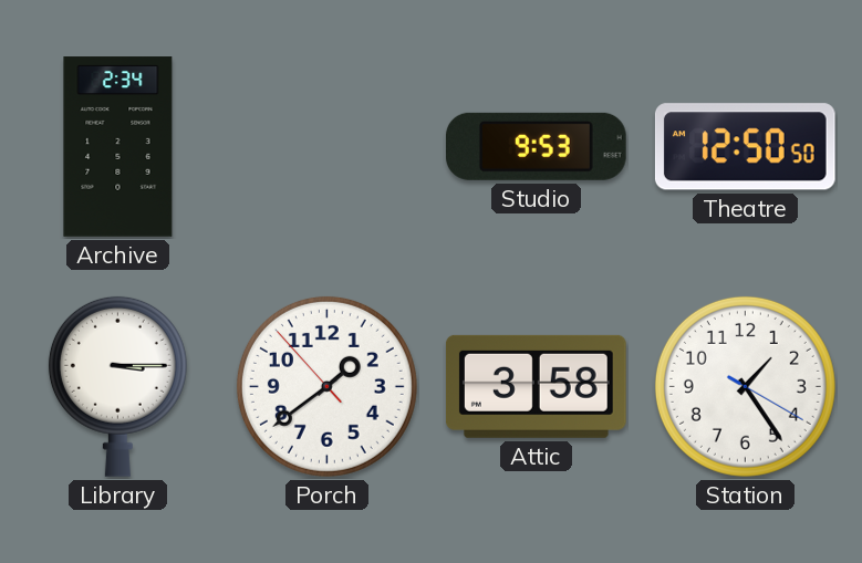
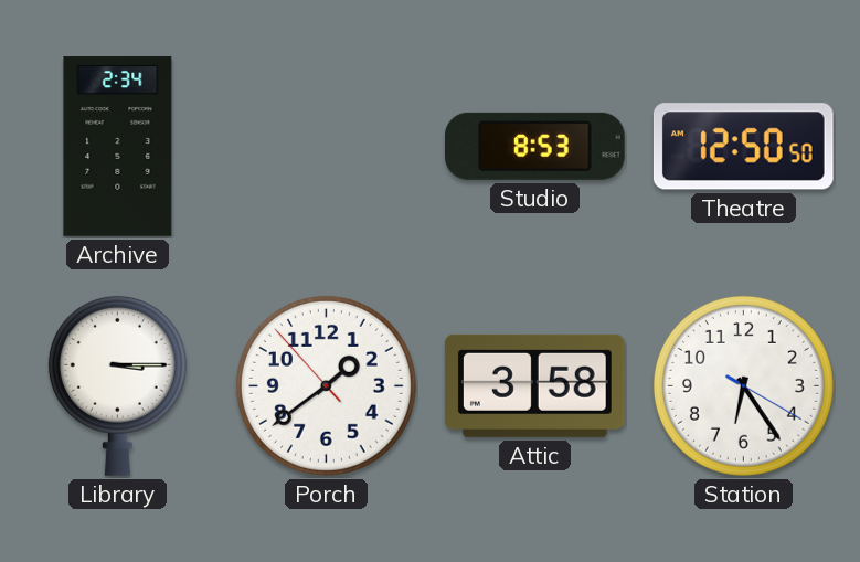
Studio: 9:53 -> 8:53 (534, 146)
Station: 1:24 -> 6:24 (743, 385)
